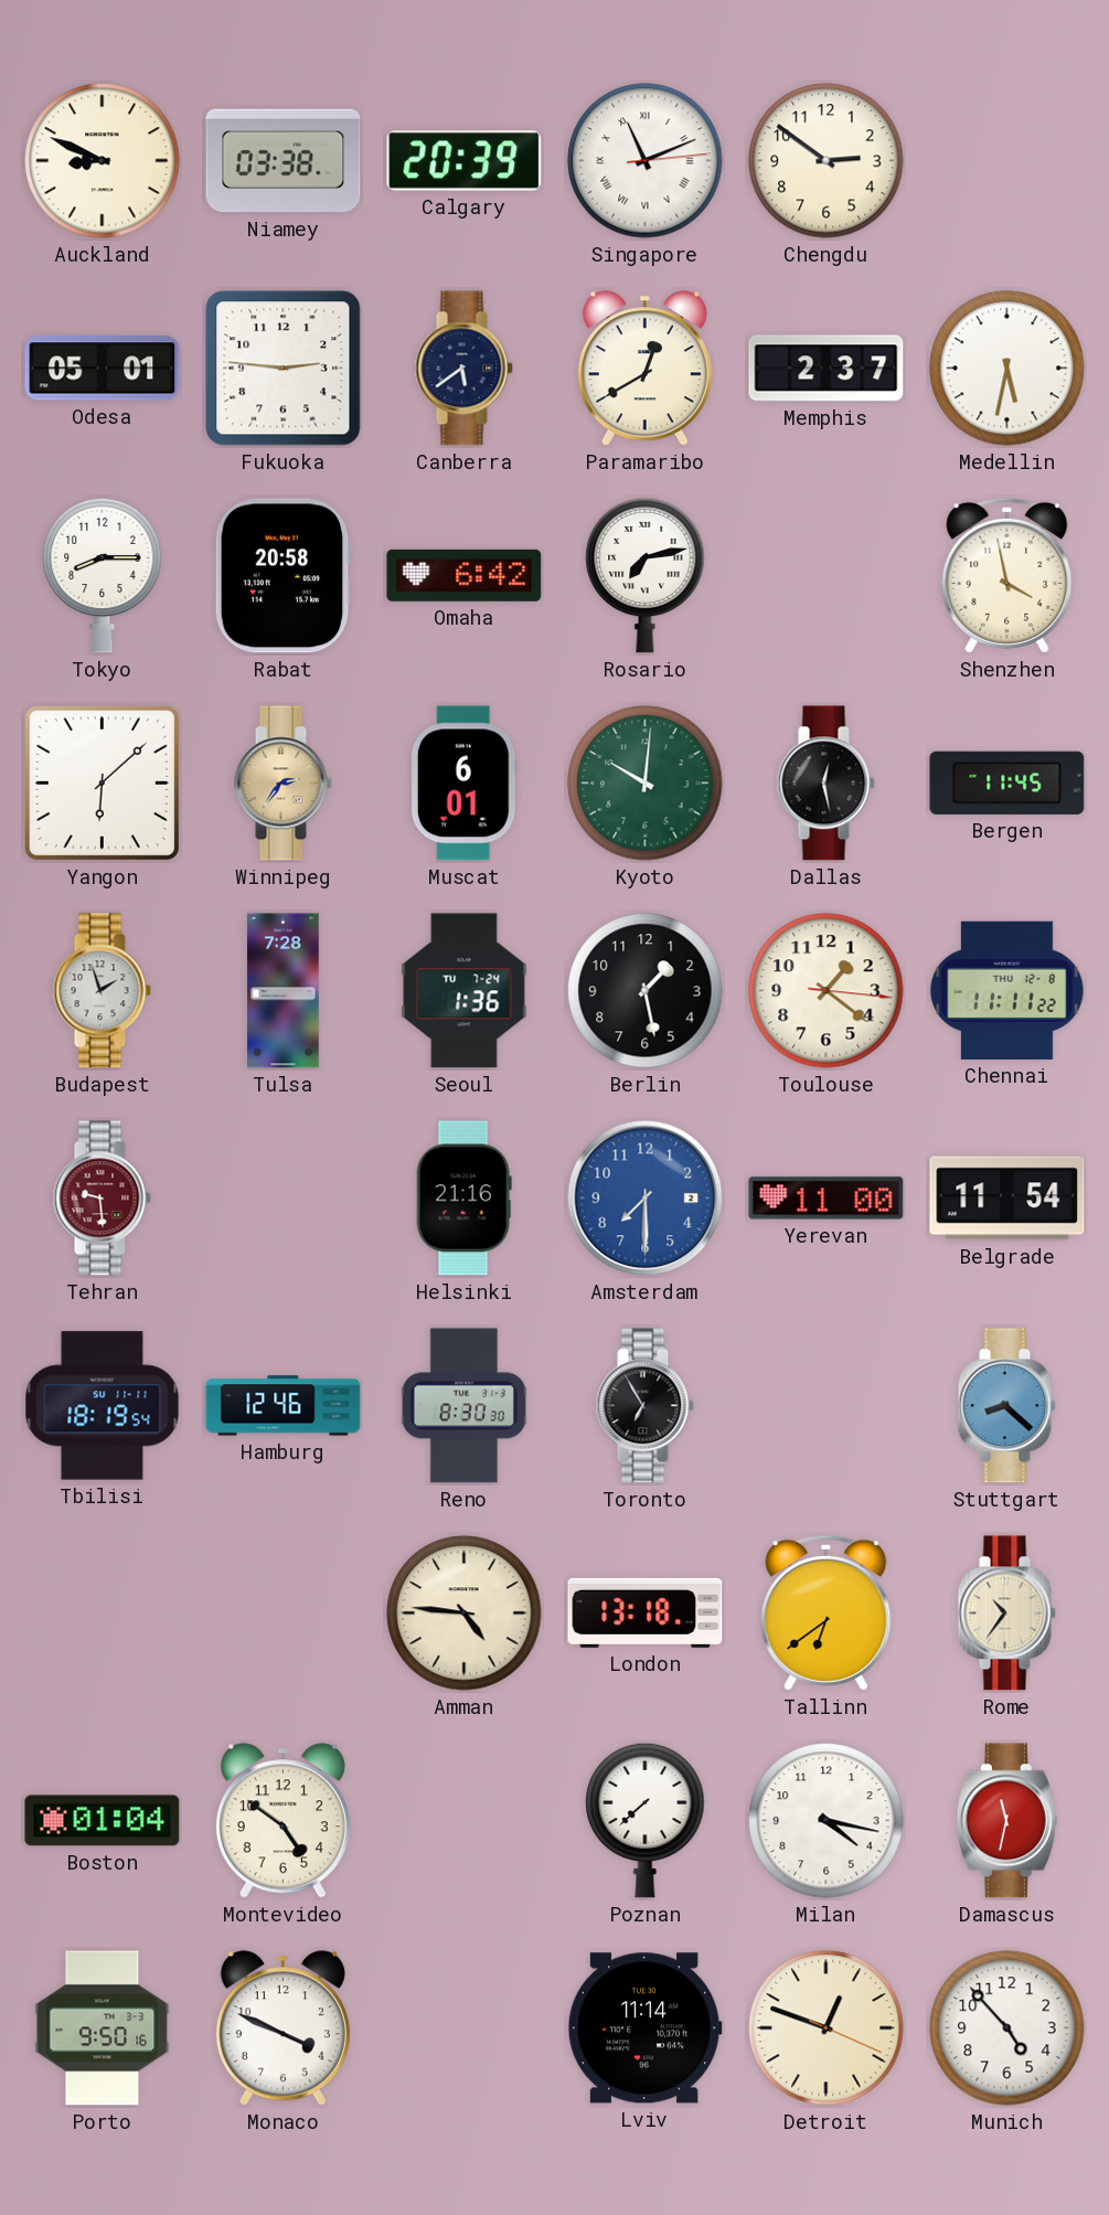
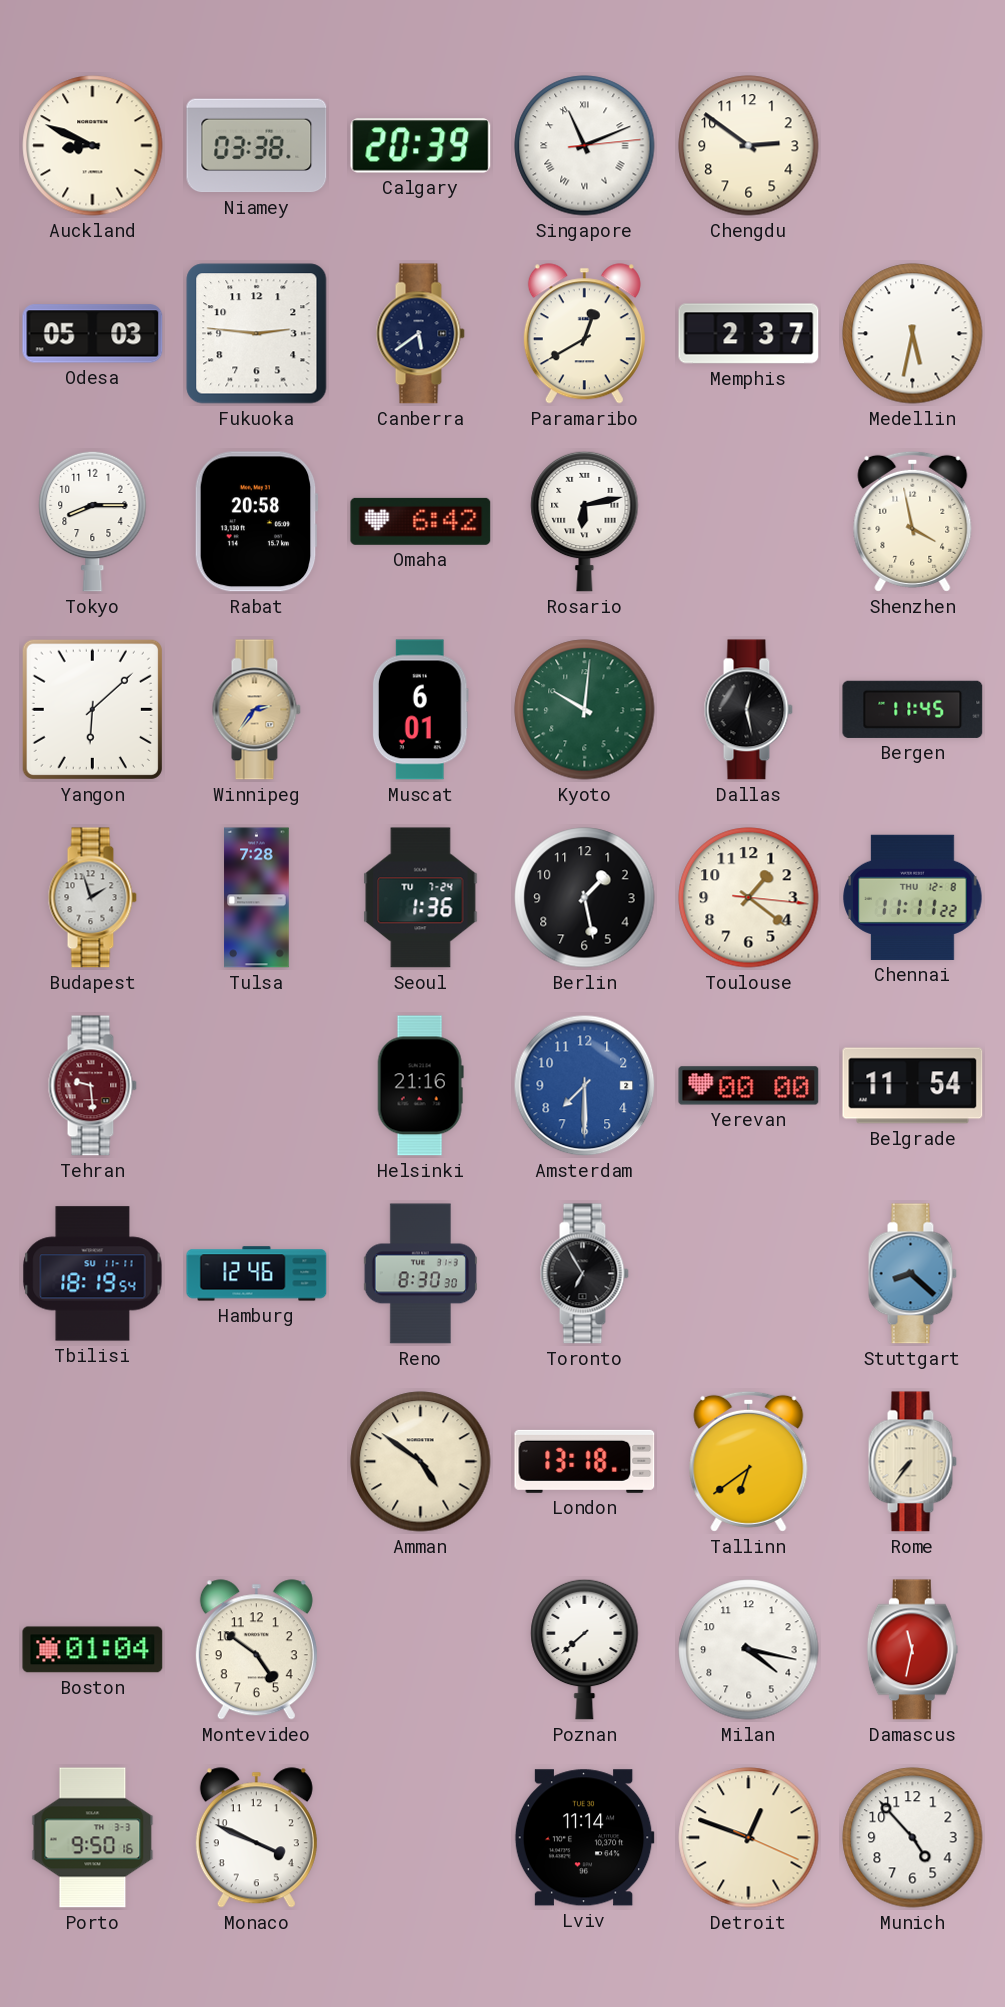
Odesa: 05:01 -> 05:03 (93, 334)
Rosario: 7:13 -> 6:13 (585, 521)
Yerevan: 11:00 -> 00:00 (749, 1086)
Amman: 4:46 -> 4:51 (421, 1462)
Rome: 10:36 -> 7:36 (912, 1462)
